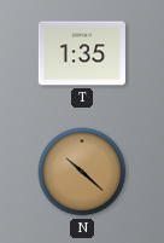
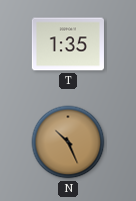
N: 10:22 -> 10:26 (68, 142)
